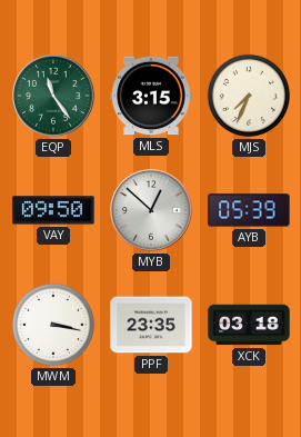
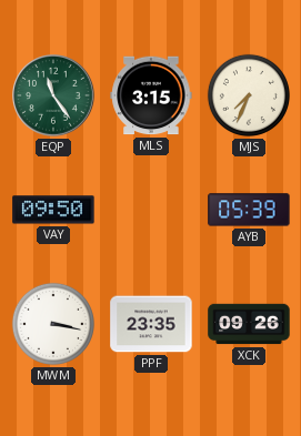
MYB: 12:52 -> none (151, 210)
XCK: 03:18 -> 09:26 (249, 324)
